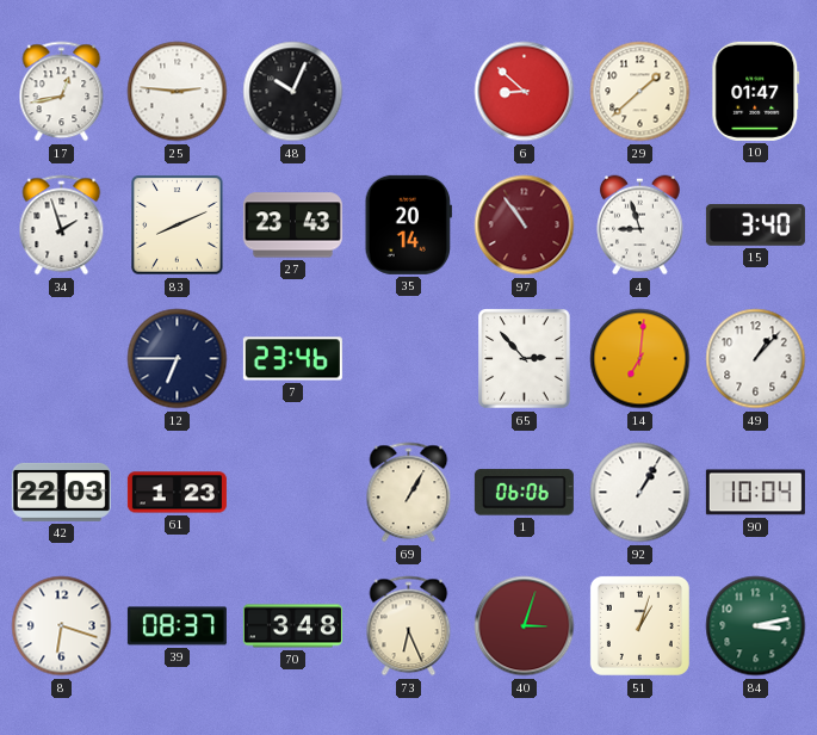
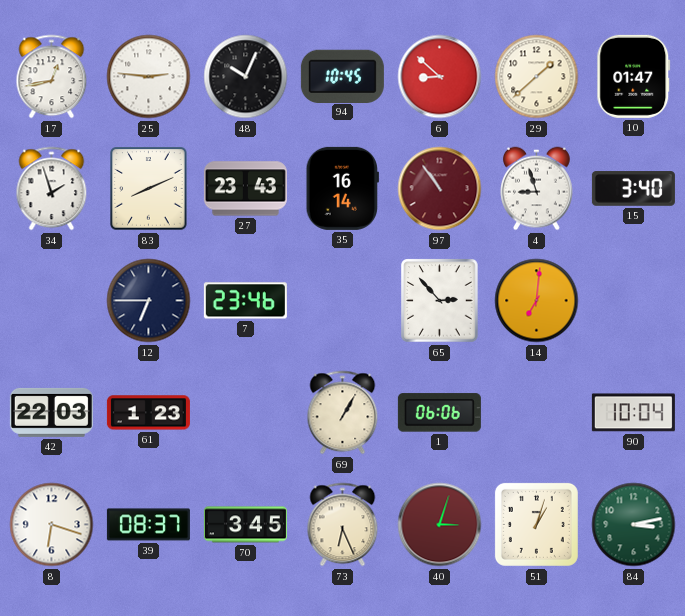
94: none -> 10:45 (342, 76)
35: 20:14 -> 16:14 (342, 188)
49: 1:07 -> none (756, 359)
92: 1:05 -> none (640, 493)
70: 3:48 -> 3:45 (245, 525)
